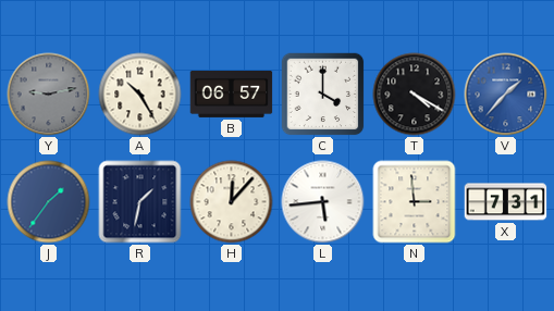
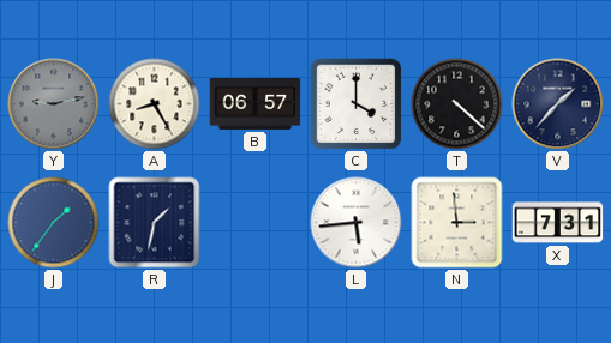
A: 10:25 -> 8:25 (155, 104)
T: 4:20 -> 4:22 (457, 104)
V dial: blue -> navy (558, 104)
H: 12:07 -> none (232, 202)
